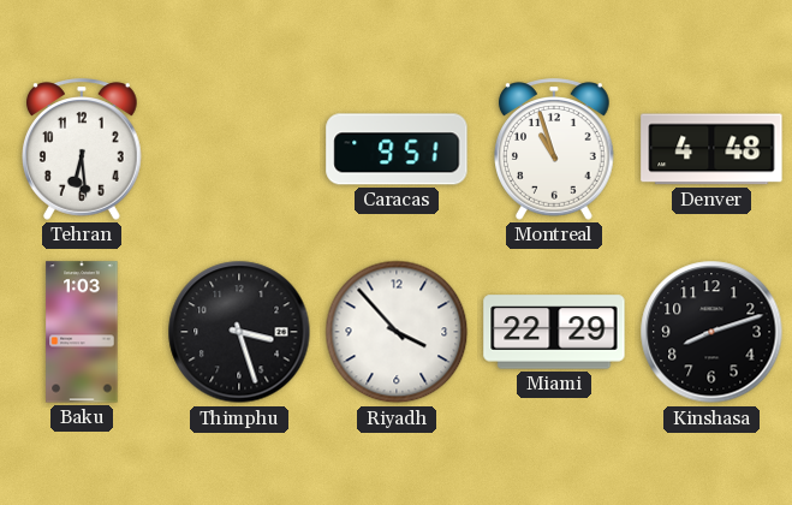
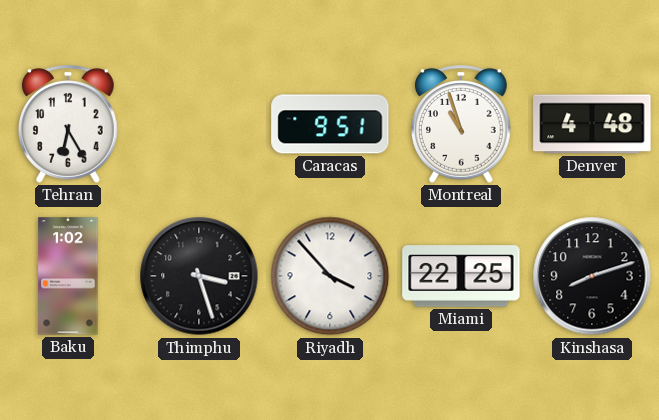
Tehran: 6:29 -> 6:25 (69, 124)
Baku: 1:03 -> 1:02 (68, 276)
Miami: 22:29 -> 22:25 (461, 276)
